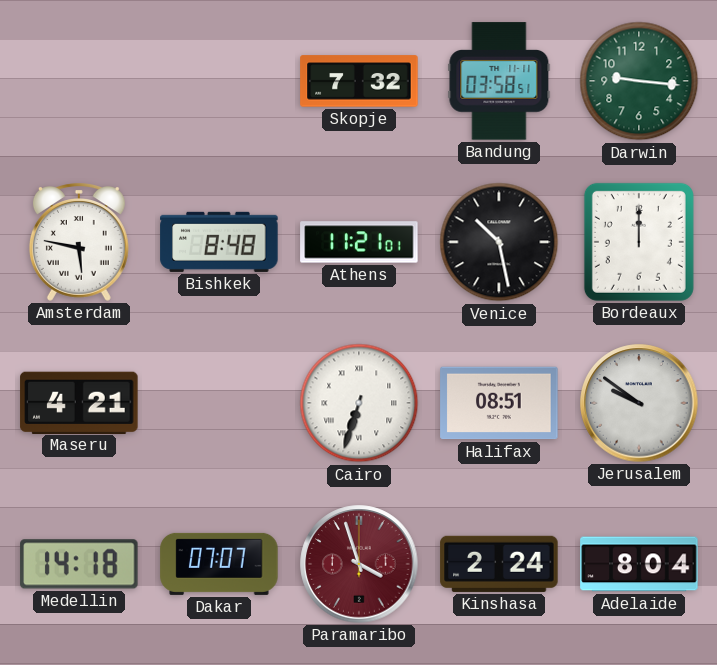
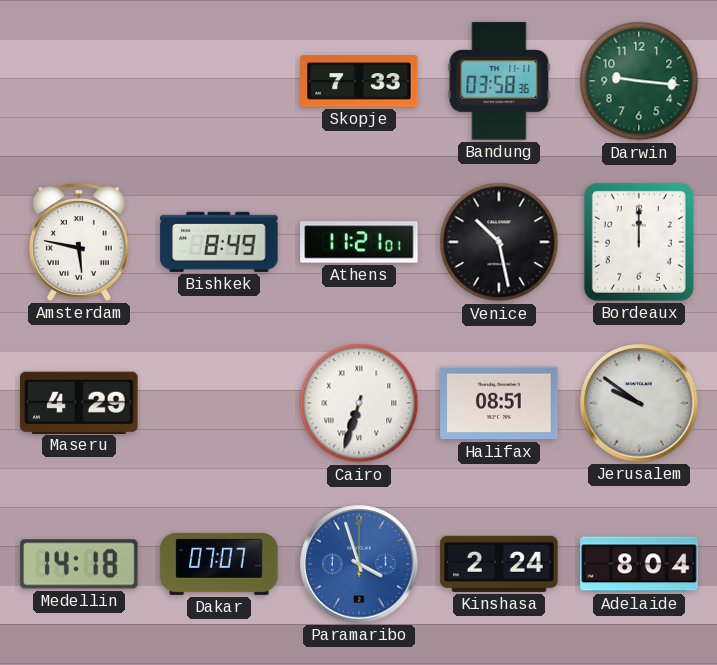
Skopje: 7:32 -> 7:33 (359, 81)
Bandung: 03:58:51 -> 03:58:36 (499, 81)
Bishkek: 8:48 -> 8:49 (219, 242)
Maseru: 4:21 -> 4:29 (79, 402)
Paramaribo dial: burgundy -> blue (359, 564)
